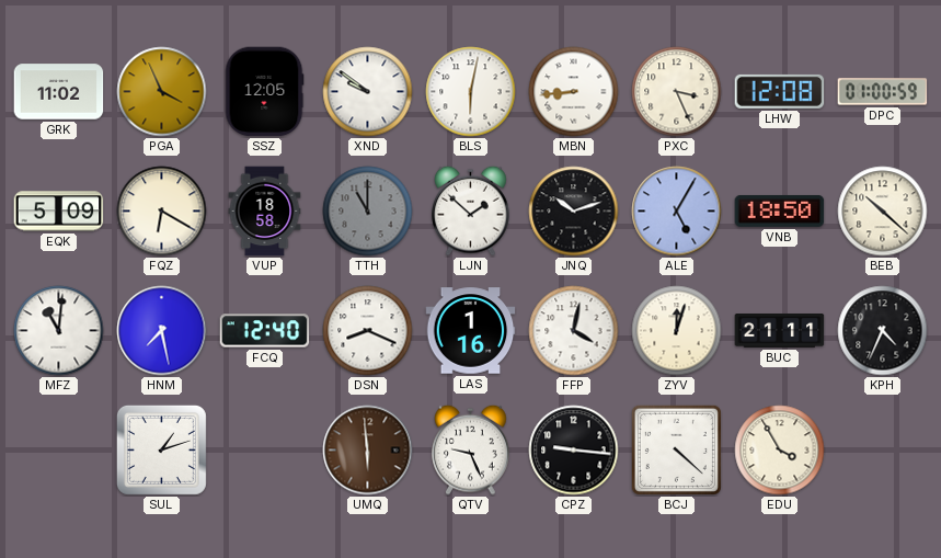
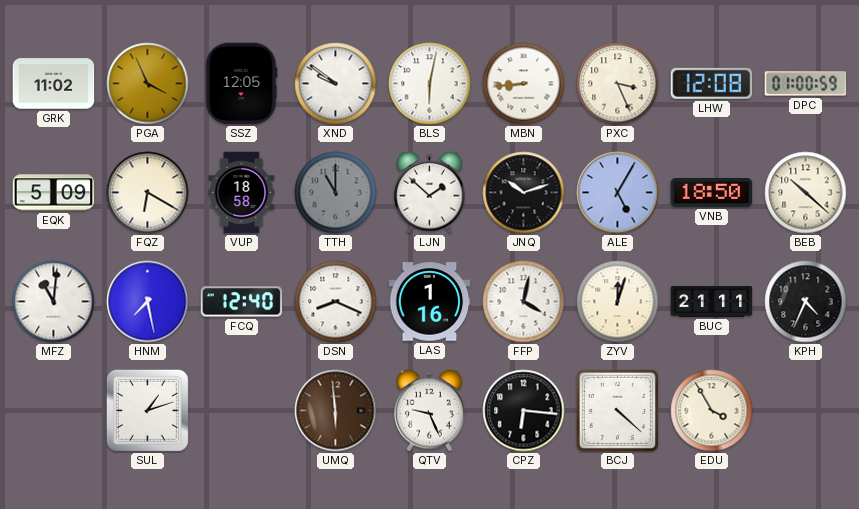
CPZ: 9:16 -> 6:16 (524, 411)
